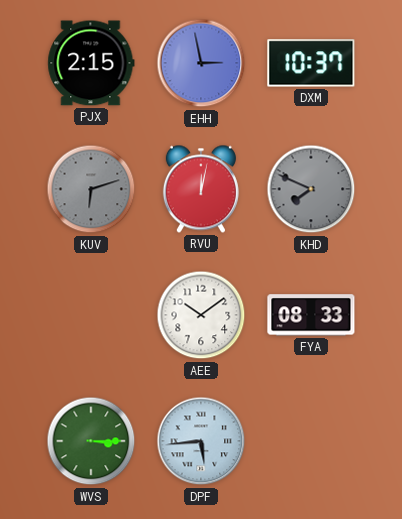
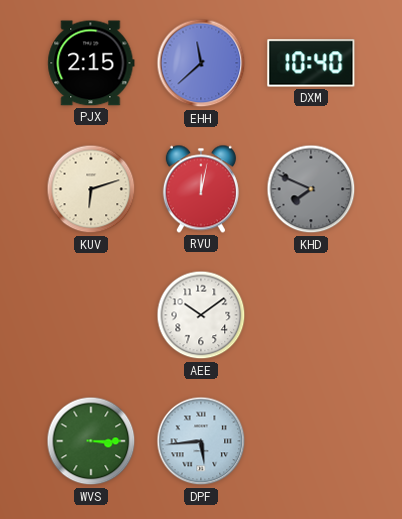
EHH: 2:58 -> 11:38 (201, 63)
DXM: 10:37 -> 10:40 (311, 63)
KUV dial: grey -> cream (91, 189)
FYA: 08:33 -> none (311, 315)
